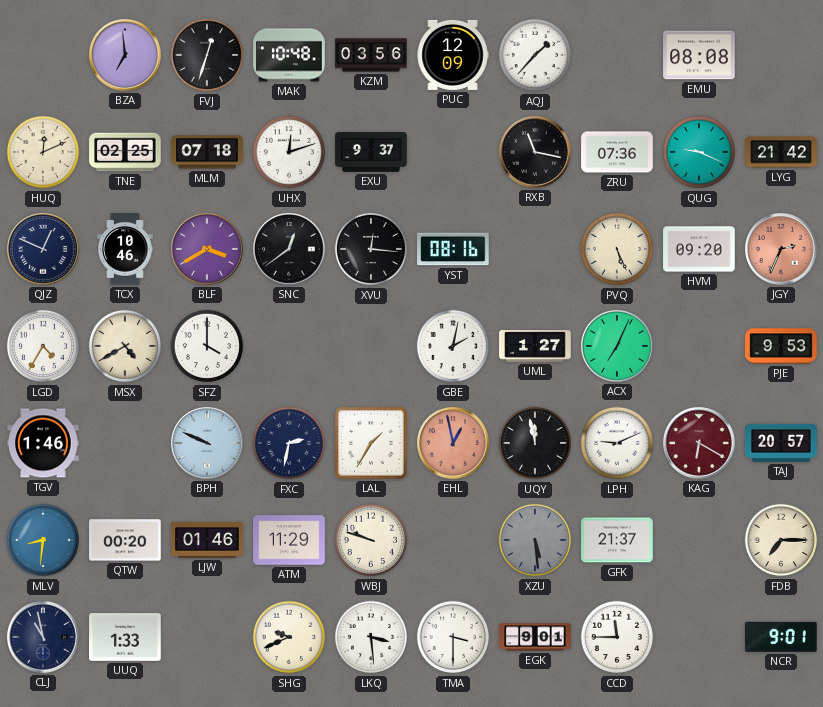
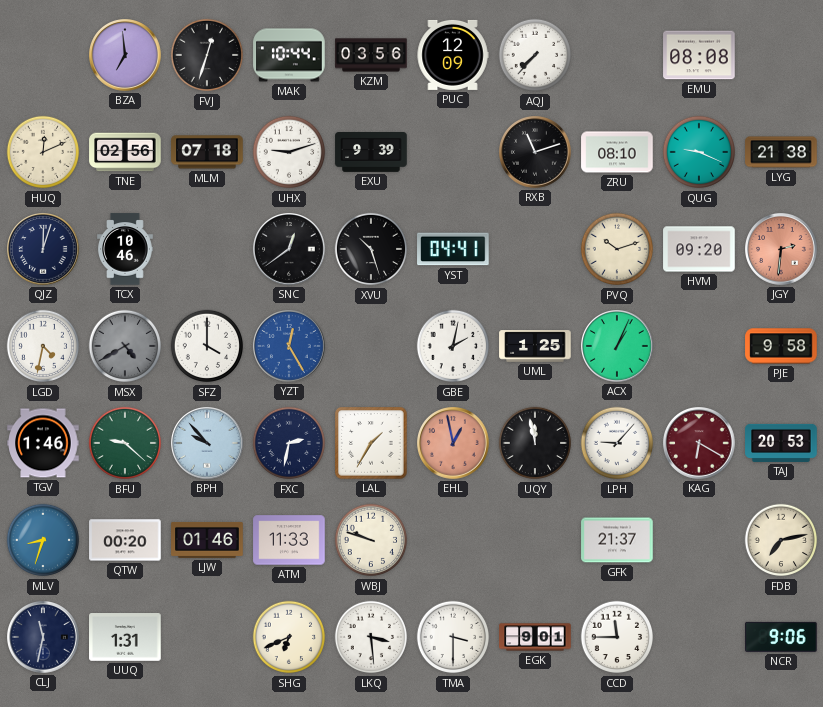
MAK: 10:48 -> 10:44 (289, 55)
AQJ: 1:37 -> 7:37 (535, 55)
TNE: 02:25 -> 02:56 (125, 152)
UHX: 12:12 -> 9:12 (289, 152)
EXU: 9:37 -> 9:39 (371, 153)
RXB: 11:17 -> 11:12 (536, 153)
ZRU: 07:36 -> 08:10 (617, 152)
LYG: 21:42 -> 21:38 (781, 152)
QJZ: 12:49 -> 12:03 (44, 250)
BLF: 3:40 -> none (208, 250)
XVU: 12:16 -> 10:27 (371, 249)
YST: 08:16 -> 04:41 (453, 249)
PVQ: 5:26 -> 10:12 (617, 249)
JGY: 2:34 -> 2:31 (782, 250)
LGD: 4:35 -> 4:32 (43, 346)
MSX dial: cream -> grey (125, 346)
YZT: none -> 12:25 (290, 347)
UML: 1:27 -> 1:25 (535, 346)
ACX: 7:04 -> 1:04 (618, 347)
PJE: 9:53 -> 9:58 (781, 346)
BFU: none -> 9:22 (125, 443)
BPH: 9:49 -> 9:53 (208, 444)
LPH: 9:11 -> 9:07 (617, 443)
TAJ: 20:57 -> 20:53 (781, 443)
MLV: 8:31 -> 8:33 (43, 540)
ATM: 11:29 -> 11:33 (289, 540)
XZU: 5:29 -> none (535, 540)
FDB: 7:15 -> 7:13 (781, 540)
CLJ: 10:58 -> 11:32 (44, 638)
UUQ: 1:33 -> 1:31 (125, 638)
SHG: 9:41 -> 6:41 (289, 637)
NCR: 9:01 -> 9:06 (781, 637)
